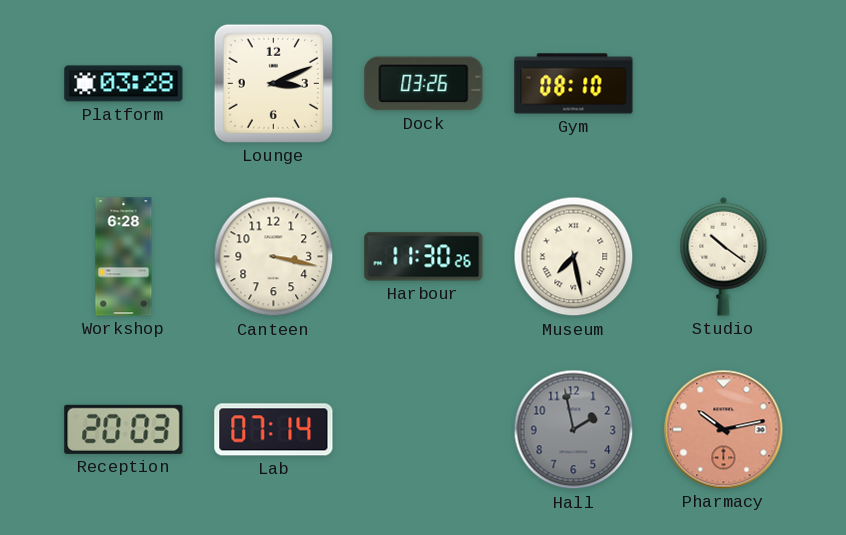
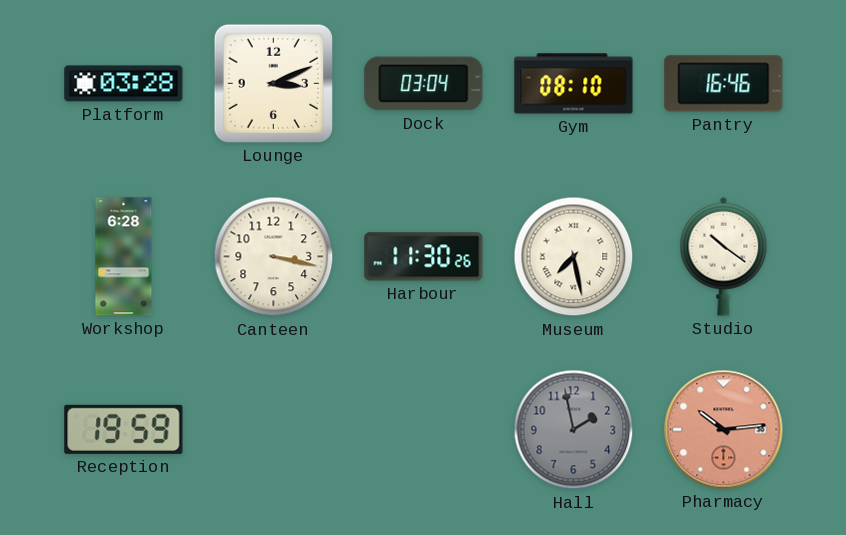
Dock: 03:26 -> 03:04 (424, 84)
Pantry: none -> 16:46 (724, 84)
Reception: 20:03 -> 19:59 (124, 429)
Lab: 07:14 -> none (274, 430)
Pharmacy: 10:13 -> 10:14 (724, 430)
